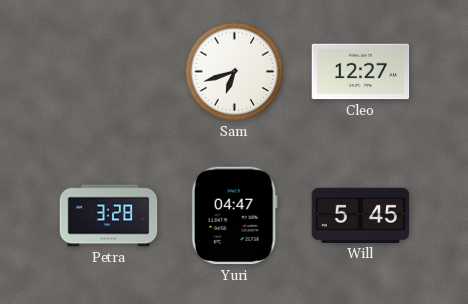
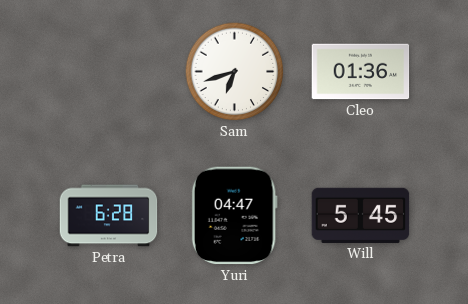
Cleo: 12:27 -> 01:36 (361, 72)
Petra: 3:28 -> 6:28 (109, 216)
